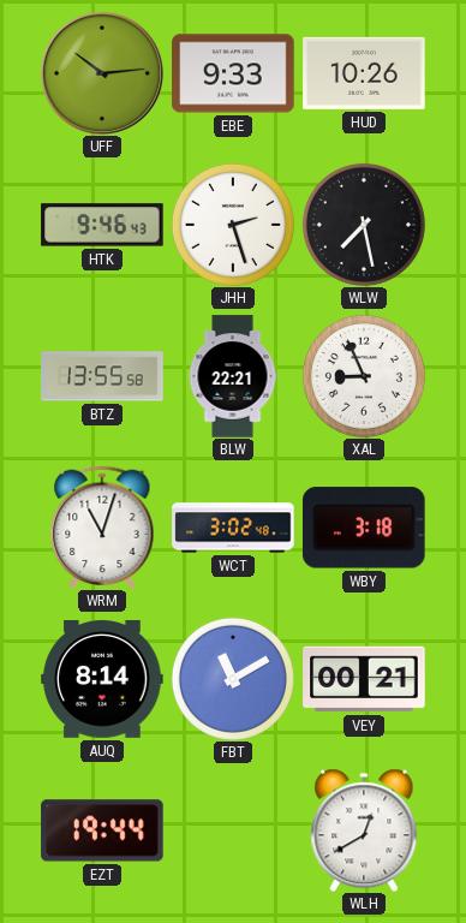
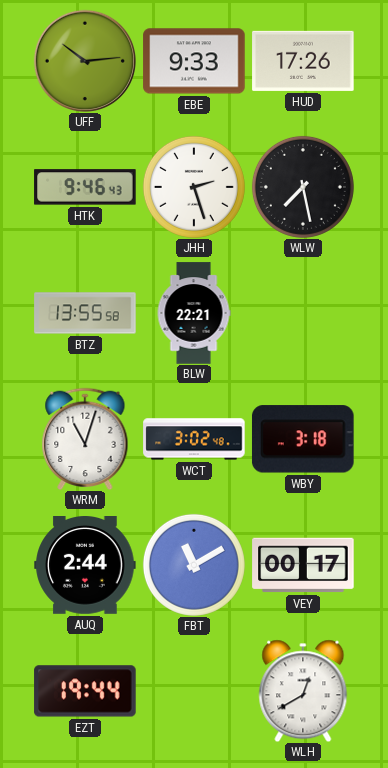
HUD: 10:26 -> 17:26 (303, 61)
XAL: 8:56 -> none (364, 376)
AUQ: 8:14 -> 2:44 (85, 566)
VEY: 00:21 -> 00:17 (303, 565)
